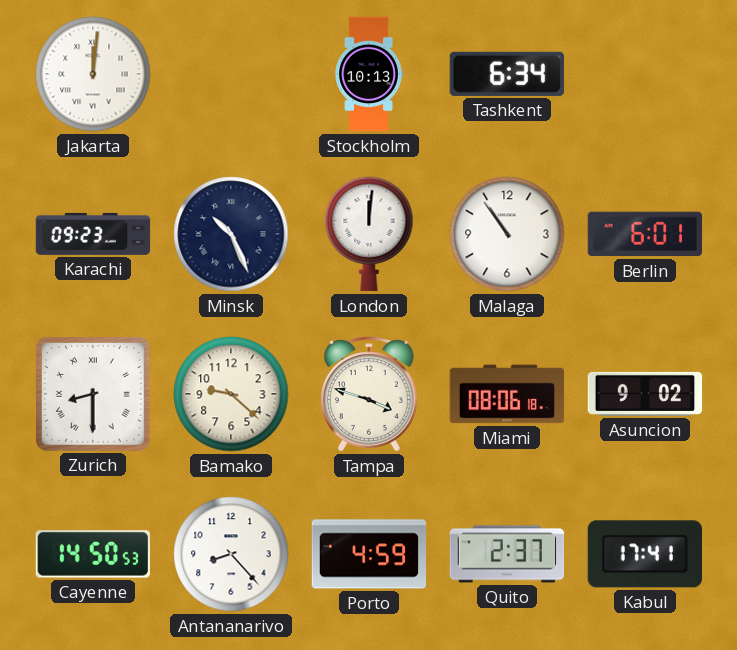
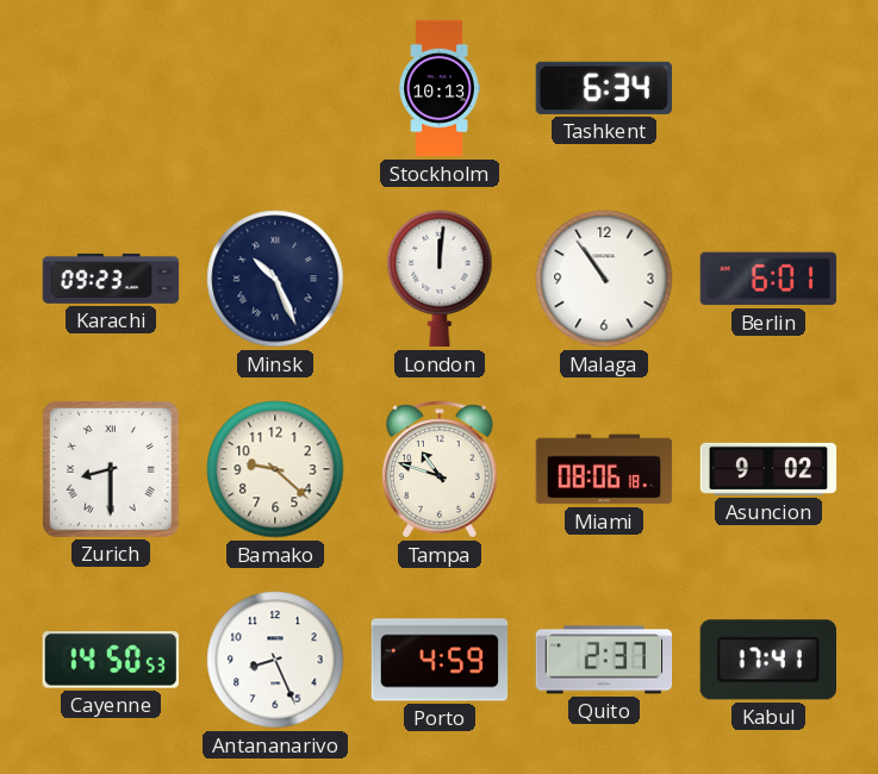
Jakarta: 12:01 -> none (93, 74)
Tampa: 3:48 -> 10:48 (441, 469)
Antananarivo: 8:23 -> 8:26 (275, 660)
